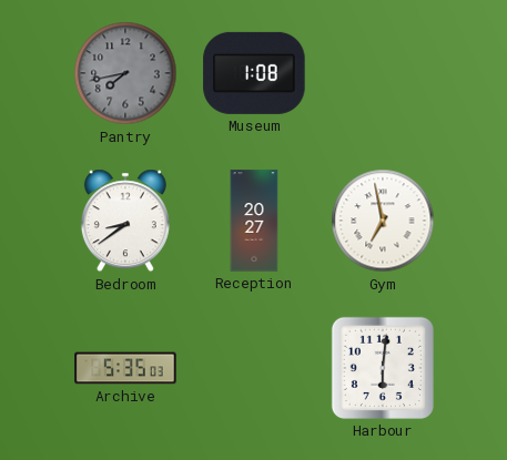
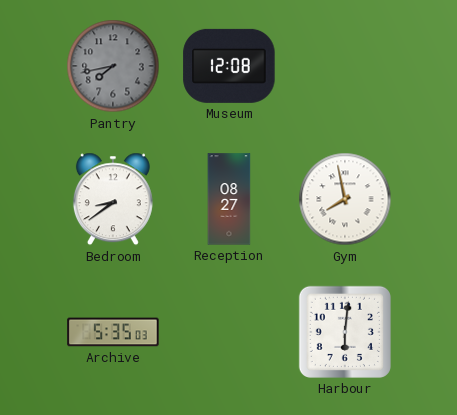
Museum: 1:08 -> 12:08 (229, 66)
Reception: 20:27 -> 08:27 (229, 199)
Gym: 6:58 -> 7:58 (345, 199)
